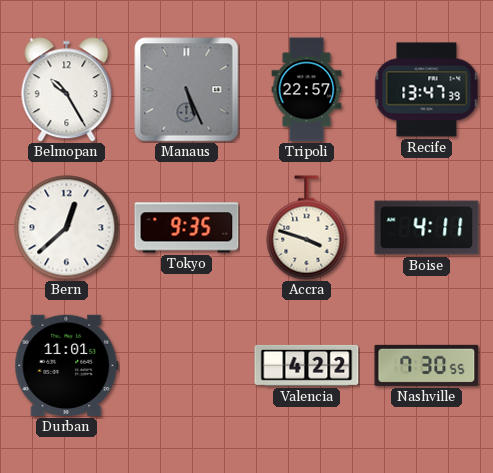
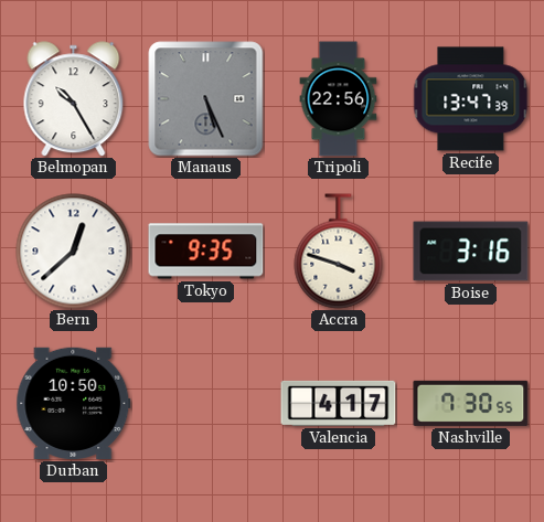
Tripoli: 22:57 -> 22:56 (339, 99)
Boise: 4:11 -> 3:16 (471, 252)
Durban: 11:01 -> 10:50 (74, 403)
Valencia: 4:22 -> 4:17 (339, 403)
